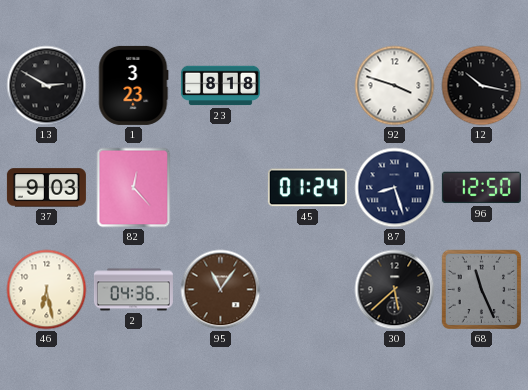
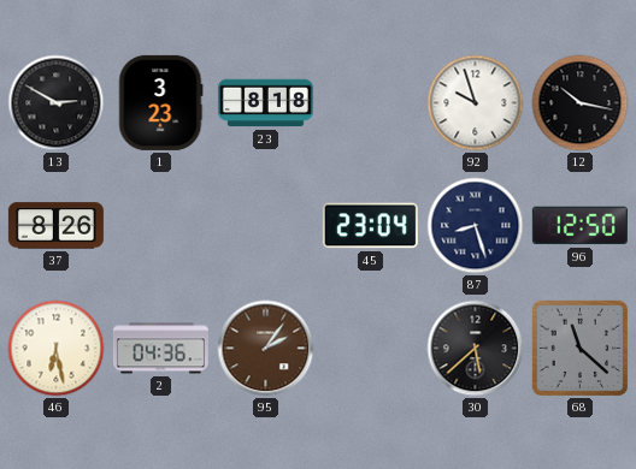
92: 3:48 -> 9:57 (476, 103)
37: 9:03 -> 8:26 (55, 226)
82: 12:23 -> none (134, 188)
45: 01:24 -> 23:04 (370, 226)
95: 11:06 -> 2:06 (266, 349)
68: 11:26 -> 11:22 (581, 349)
